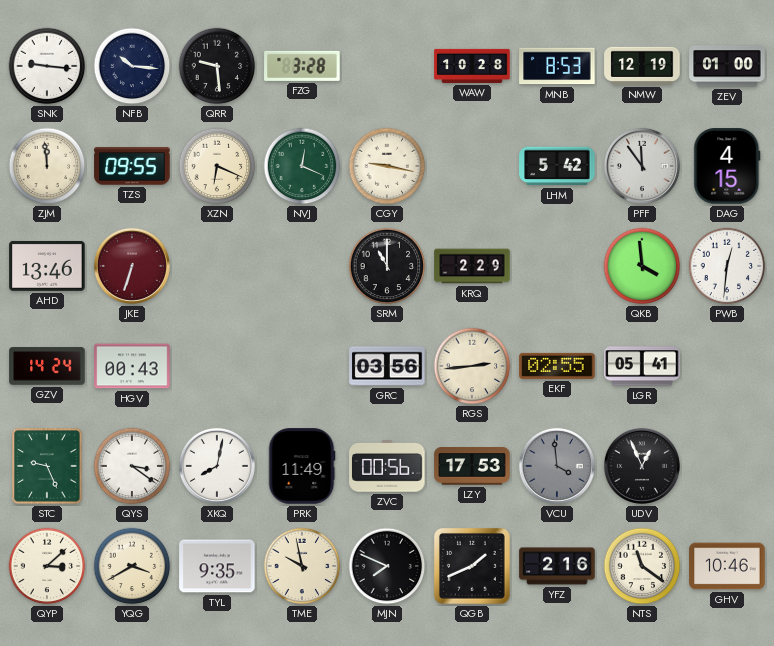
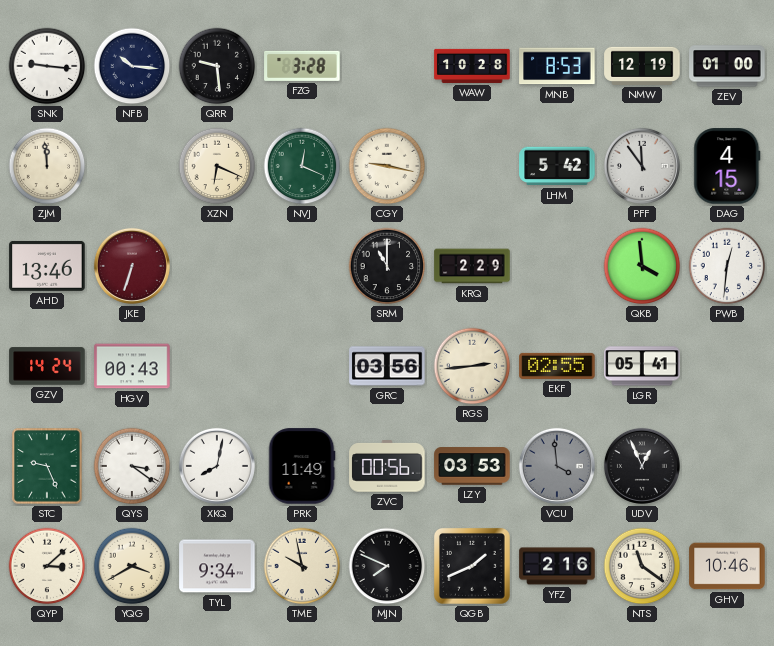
TZS: 09:55 -> none (132, 166)
LZY: 17:53 -> 03:53 (472, 466)
TYL: 9:35 -> 9:34 (217, 566)
